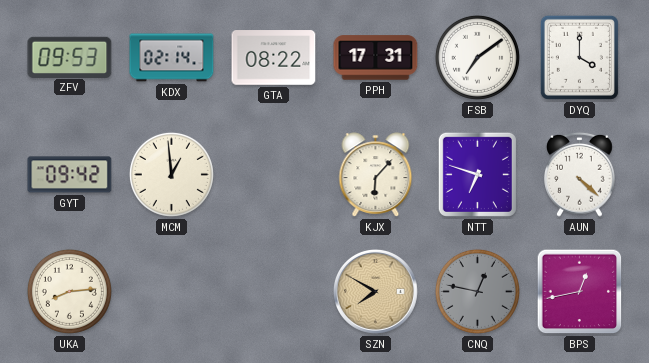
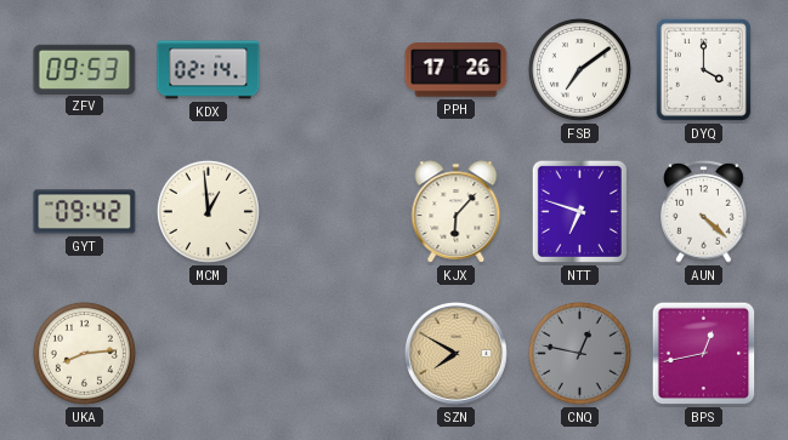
GTA: 08:22 -> none (274, 58)
PPH: 17:31 -> 17:26 (457, 70)
